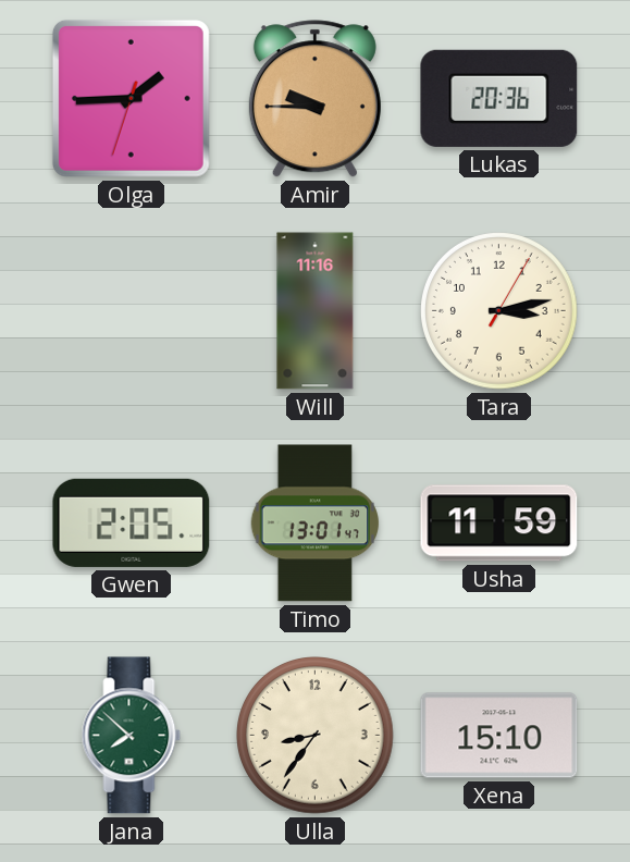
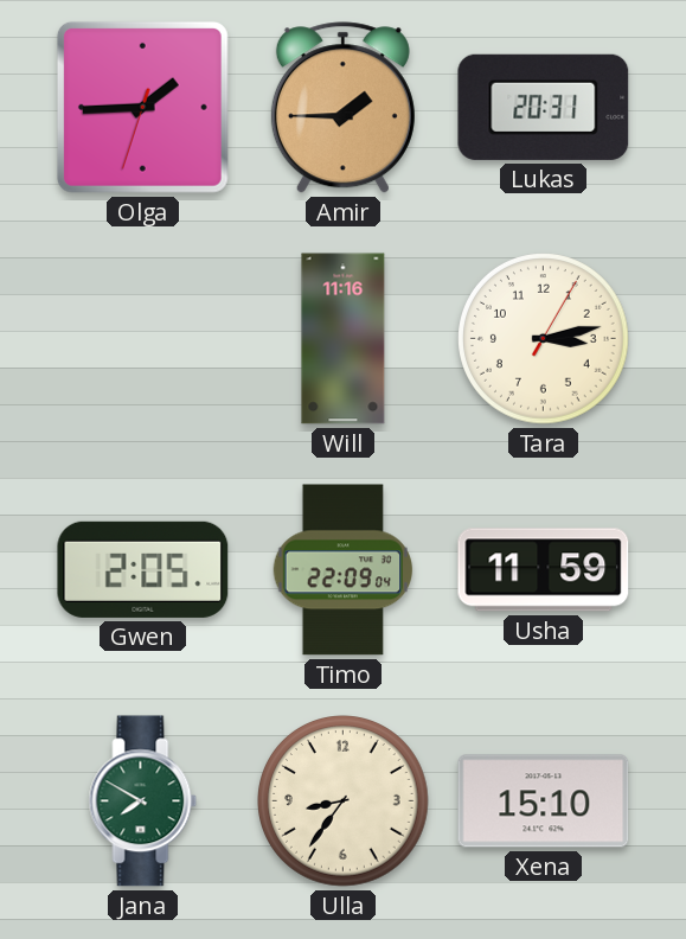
Amir: 9:45 -> 1:45 (342, 108)
Lukas: 20:36 -> 20:31 (544, 107)
Timo: 13:01 -> 22:09 (344, 570)
Jana: 7:52 -> 7:50 (143, 801)
